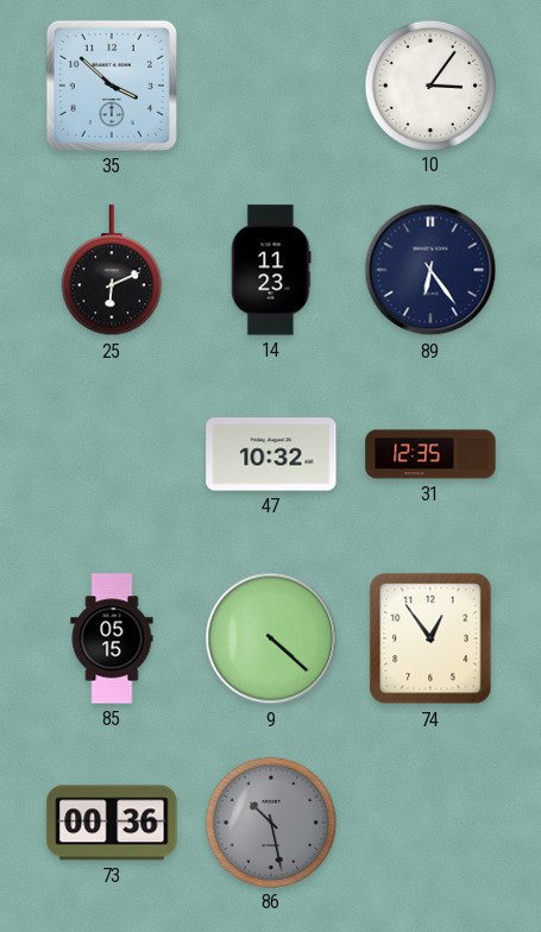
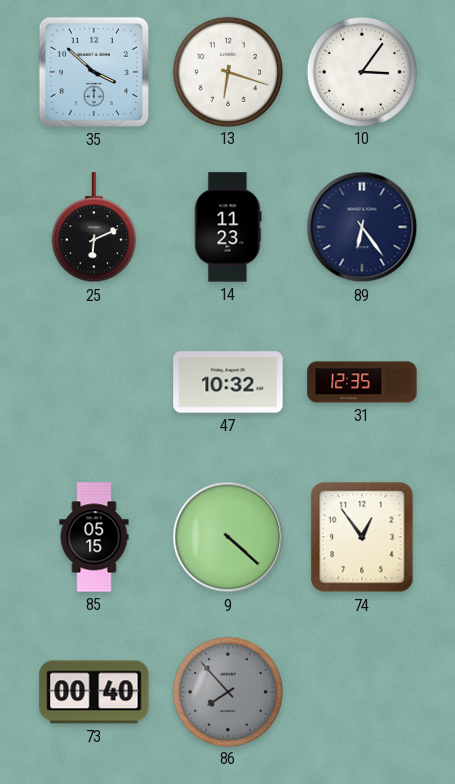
13: none -> 6:18 (227, 71)
73: 00:36 -> 00:40 (94, 692)
86: 10:28 -> 7:53 (227, 691)
